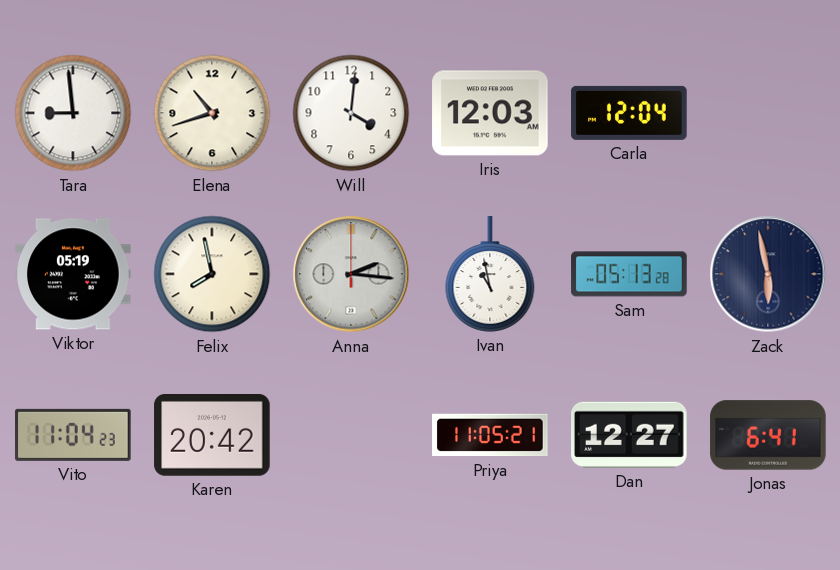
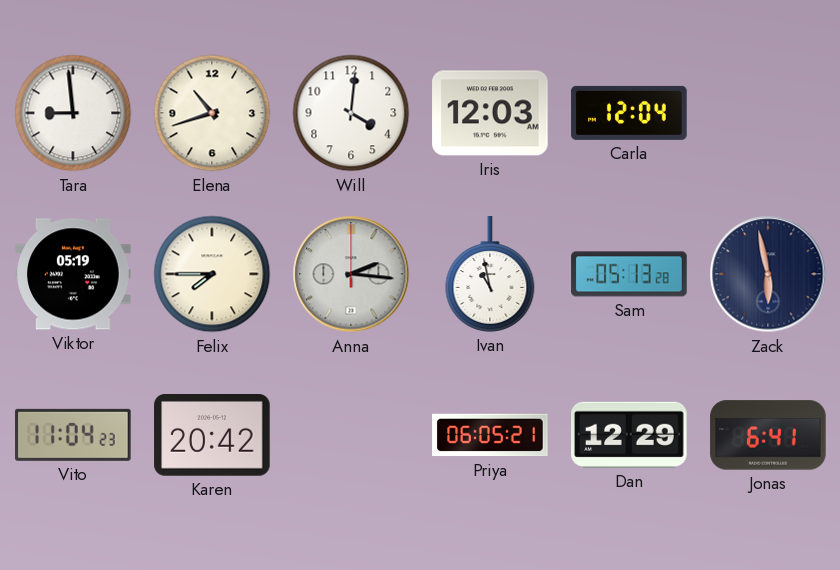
Felix: 7:58 -> 7:45 (212, 274)
Priya: 11:05 -> 06:05 (490, 435)
Dan: 12:27 -> 12:29 (629, 435)
